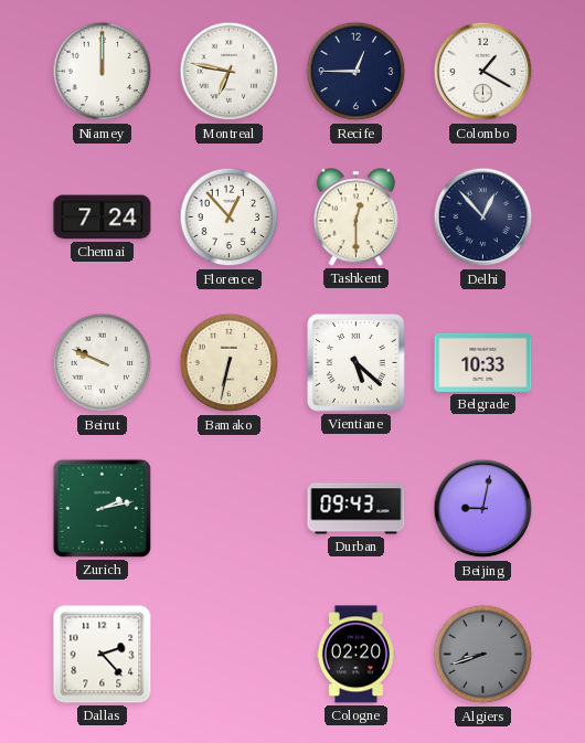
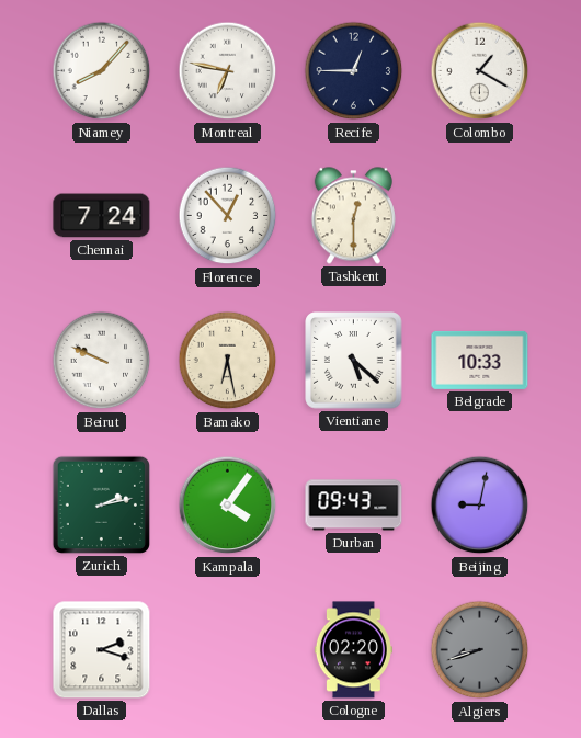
Niamey: 12:00 -> 8:07 (102, 71)
Delhi: 12:53 -> none (483, 217)
Bamako: 6:32 -> 6:28 (228, 361)
Kampala: none -> 4:06 (228, 506)
Dallas: 2:23 -> 2:18 (102, 650)
